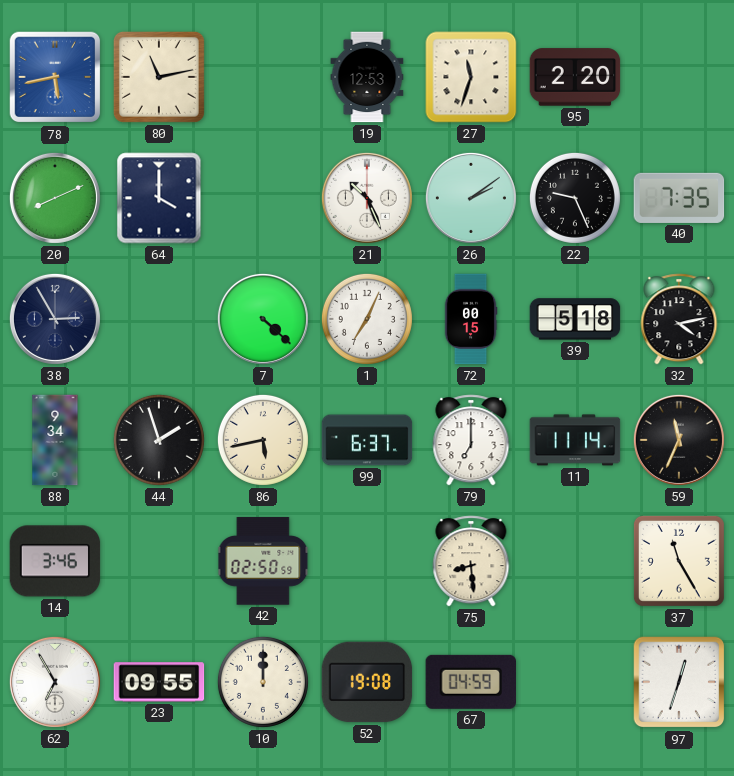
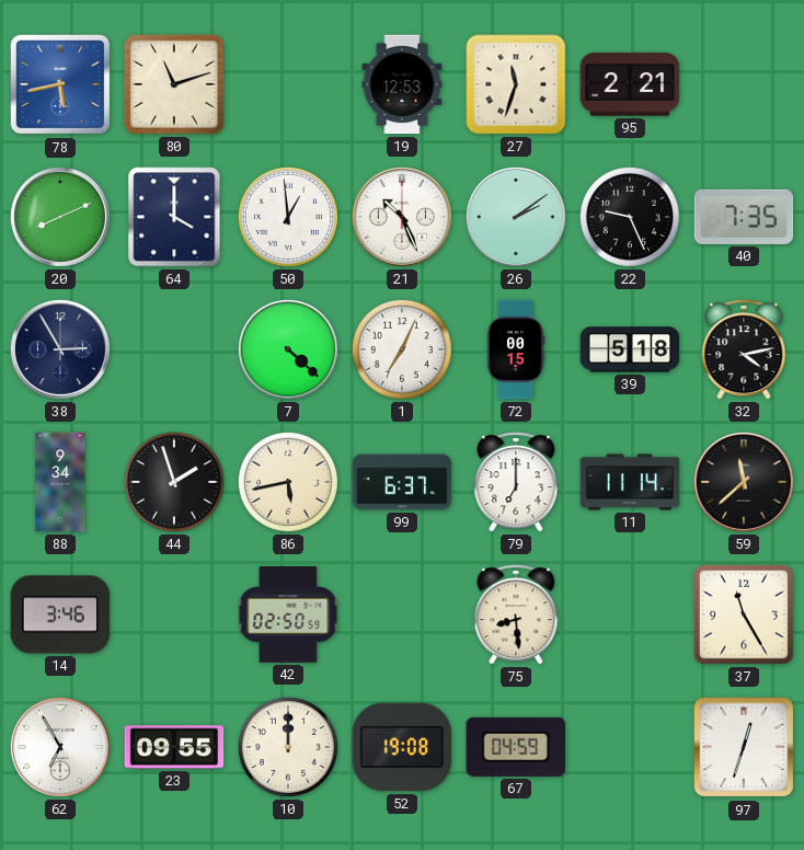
80: 11:13 -> 11:12 (174, 84)
95: 2:20 -> 2:21 (630, 84)
50: none -> 12:59 (288, 217)
59: 11:34 -> 11:38 (744, 482)
